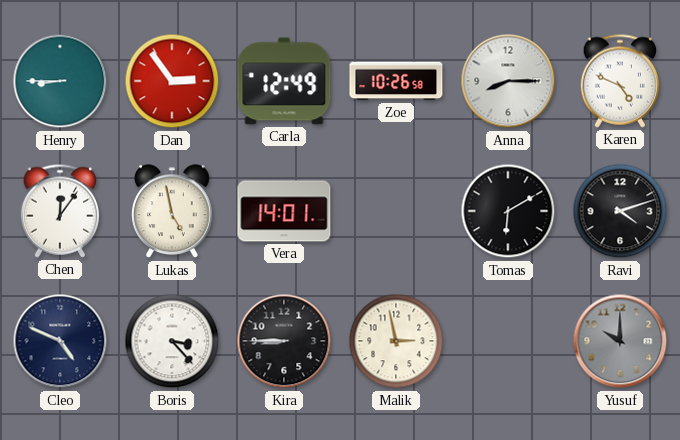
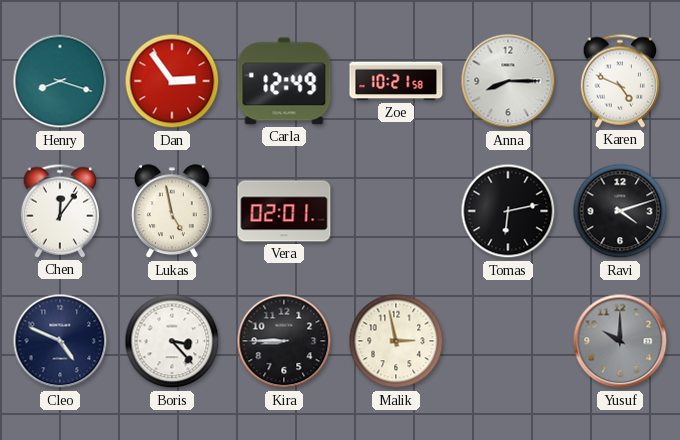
Henry: 8:45 -> 8:18 (60, 81)
Zoe: 10:26 -> 10:21 (396, 81)
Vera: 14:01 -> 02:01 (284, 211)
Tomas: 6:10 -> 6:13 (508, 211)
